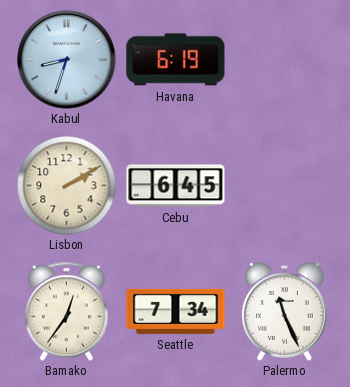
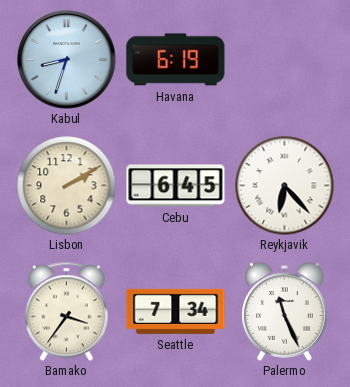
Reykjavik: none -> 6:23 (285, 186)
Bamako: 12:36 -> 3:36 (66, 311)
